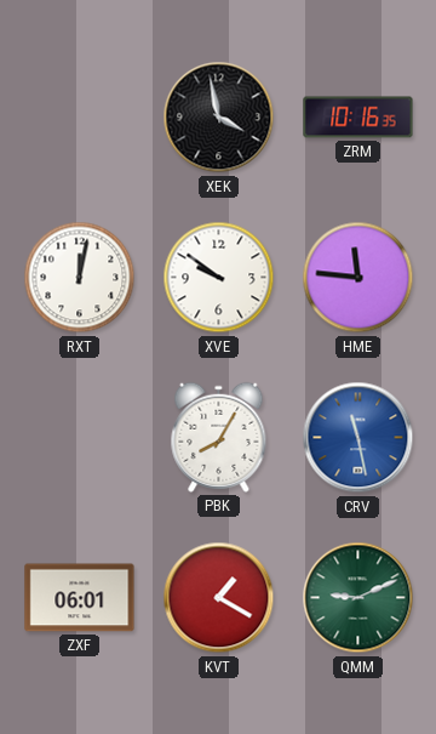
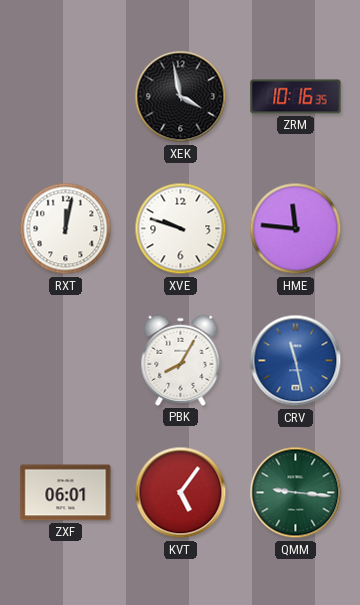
XVE: 9:51 -> 9:48 (181, 229)
KVT: 1:20 -> 5:06 (181, 493)
QMM: 9:11 -> 9:16 (296, 493)
